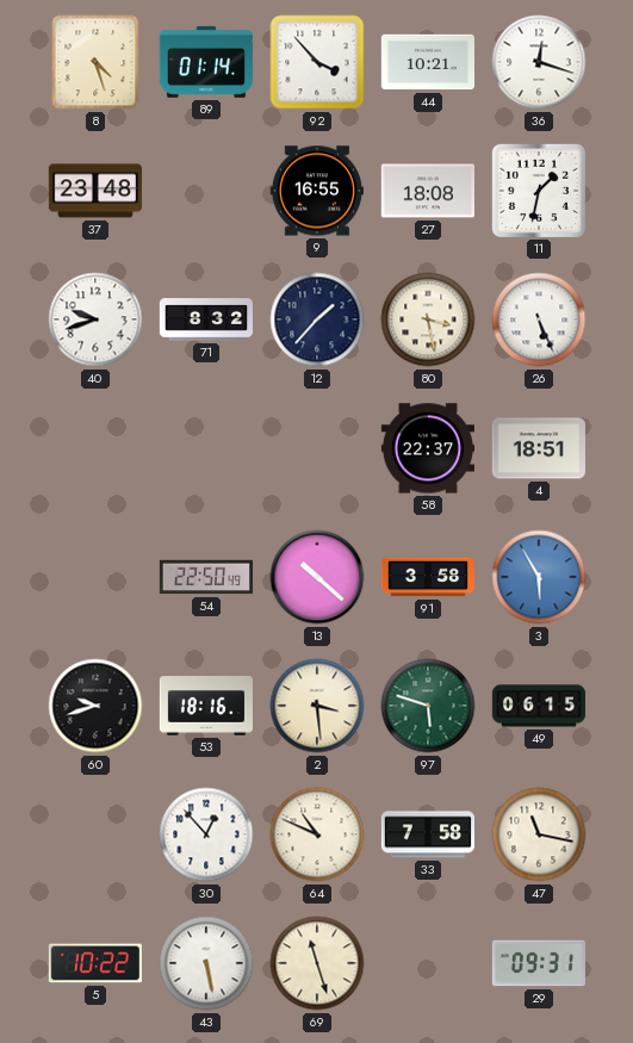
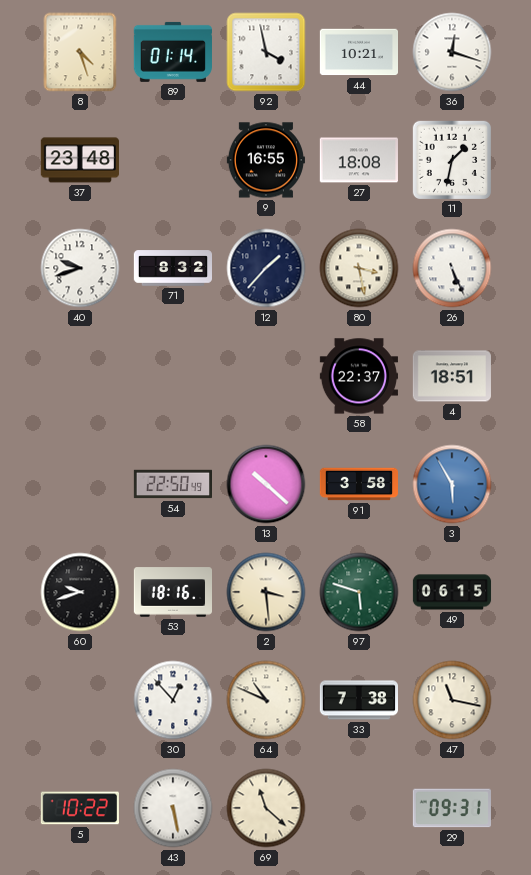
92: 3:53 -> 3:58 (266, 52)
33: 7:58 -> 7:38 (358, 700)
69: 11:27 -> 11:22 (266, 808)
